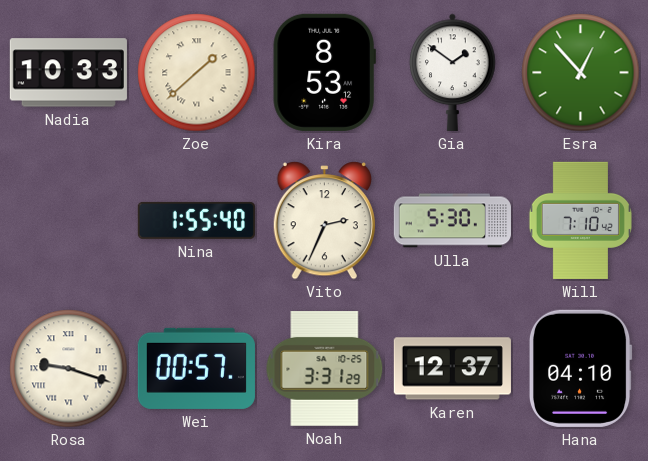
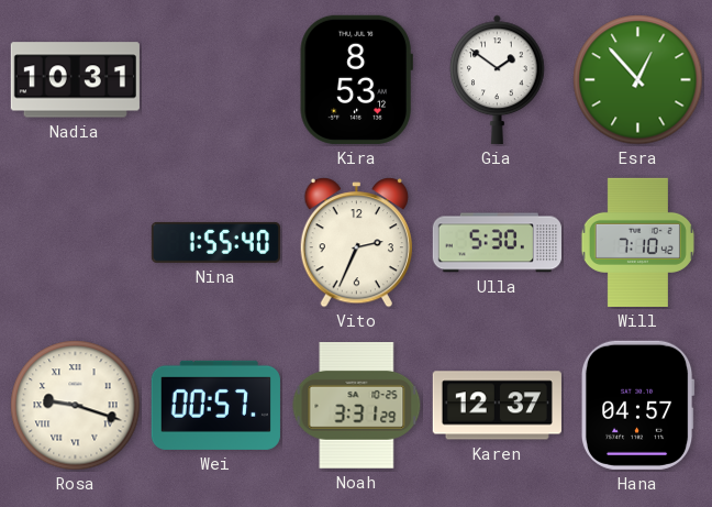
Nadia: 10:33 -> 10:31 (75, 80)
Zoe: 1:38 -> none (197, 73)
Hana: 04:10 -> 04:57 (637, 405)
